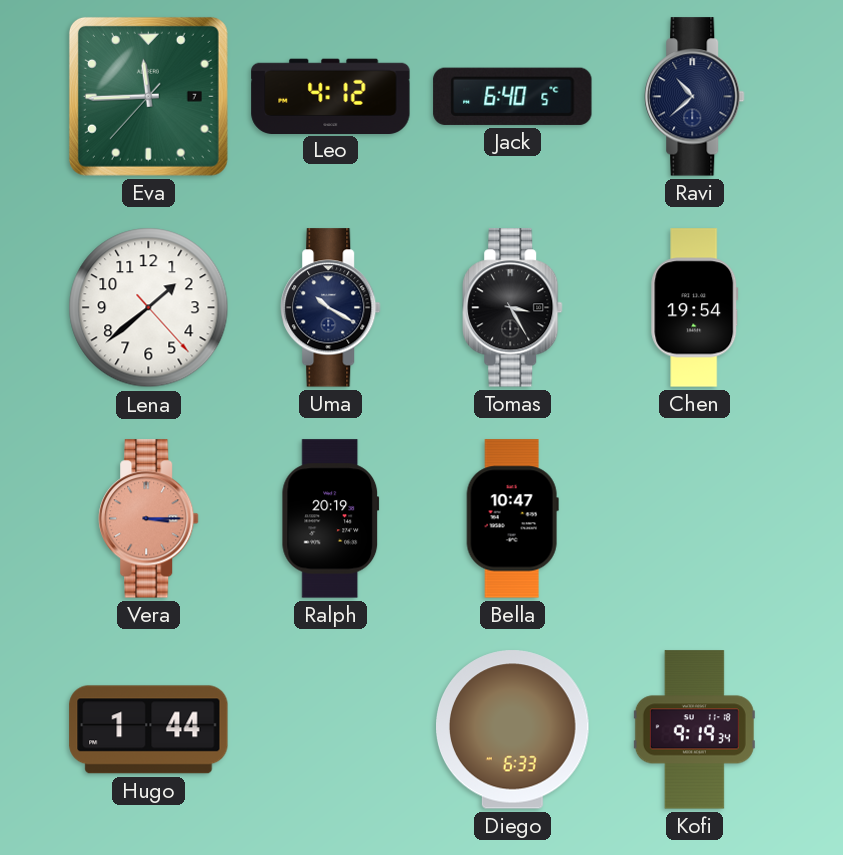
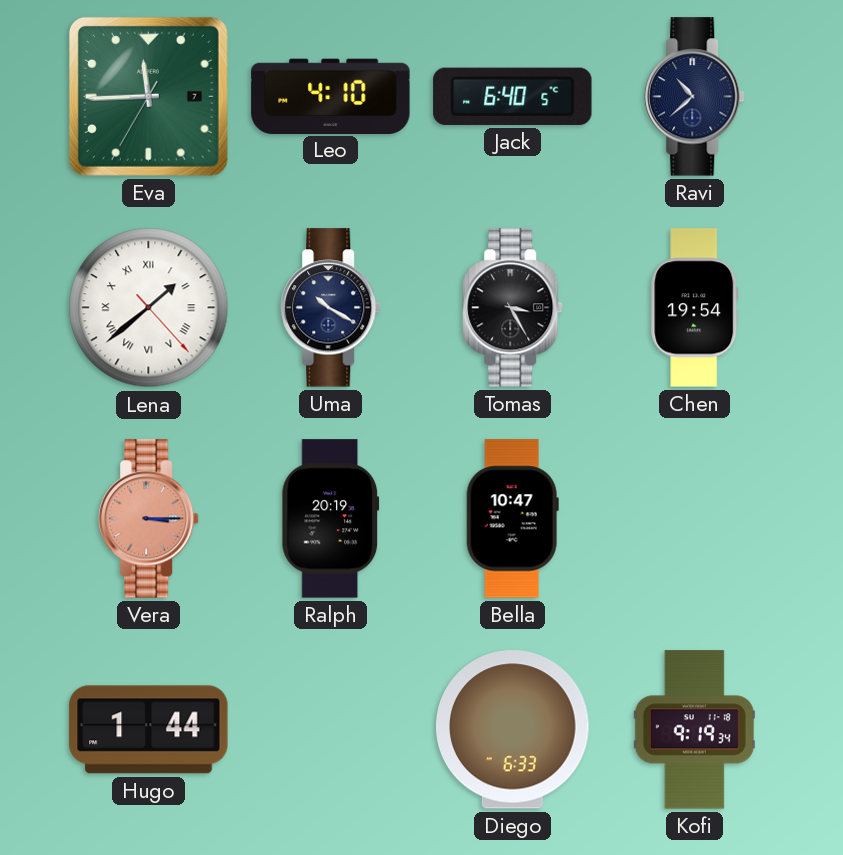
Eva: 11:44:37 -> 11:44:35 (148, 96)
Leo: 4:12 -> 4:10 (331, 96)
Lena numerals: Arabic -> Roman (149, 308)
